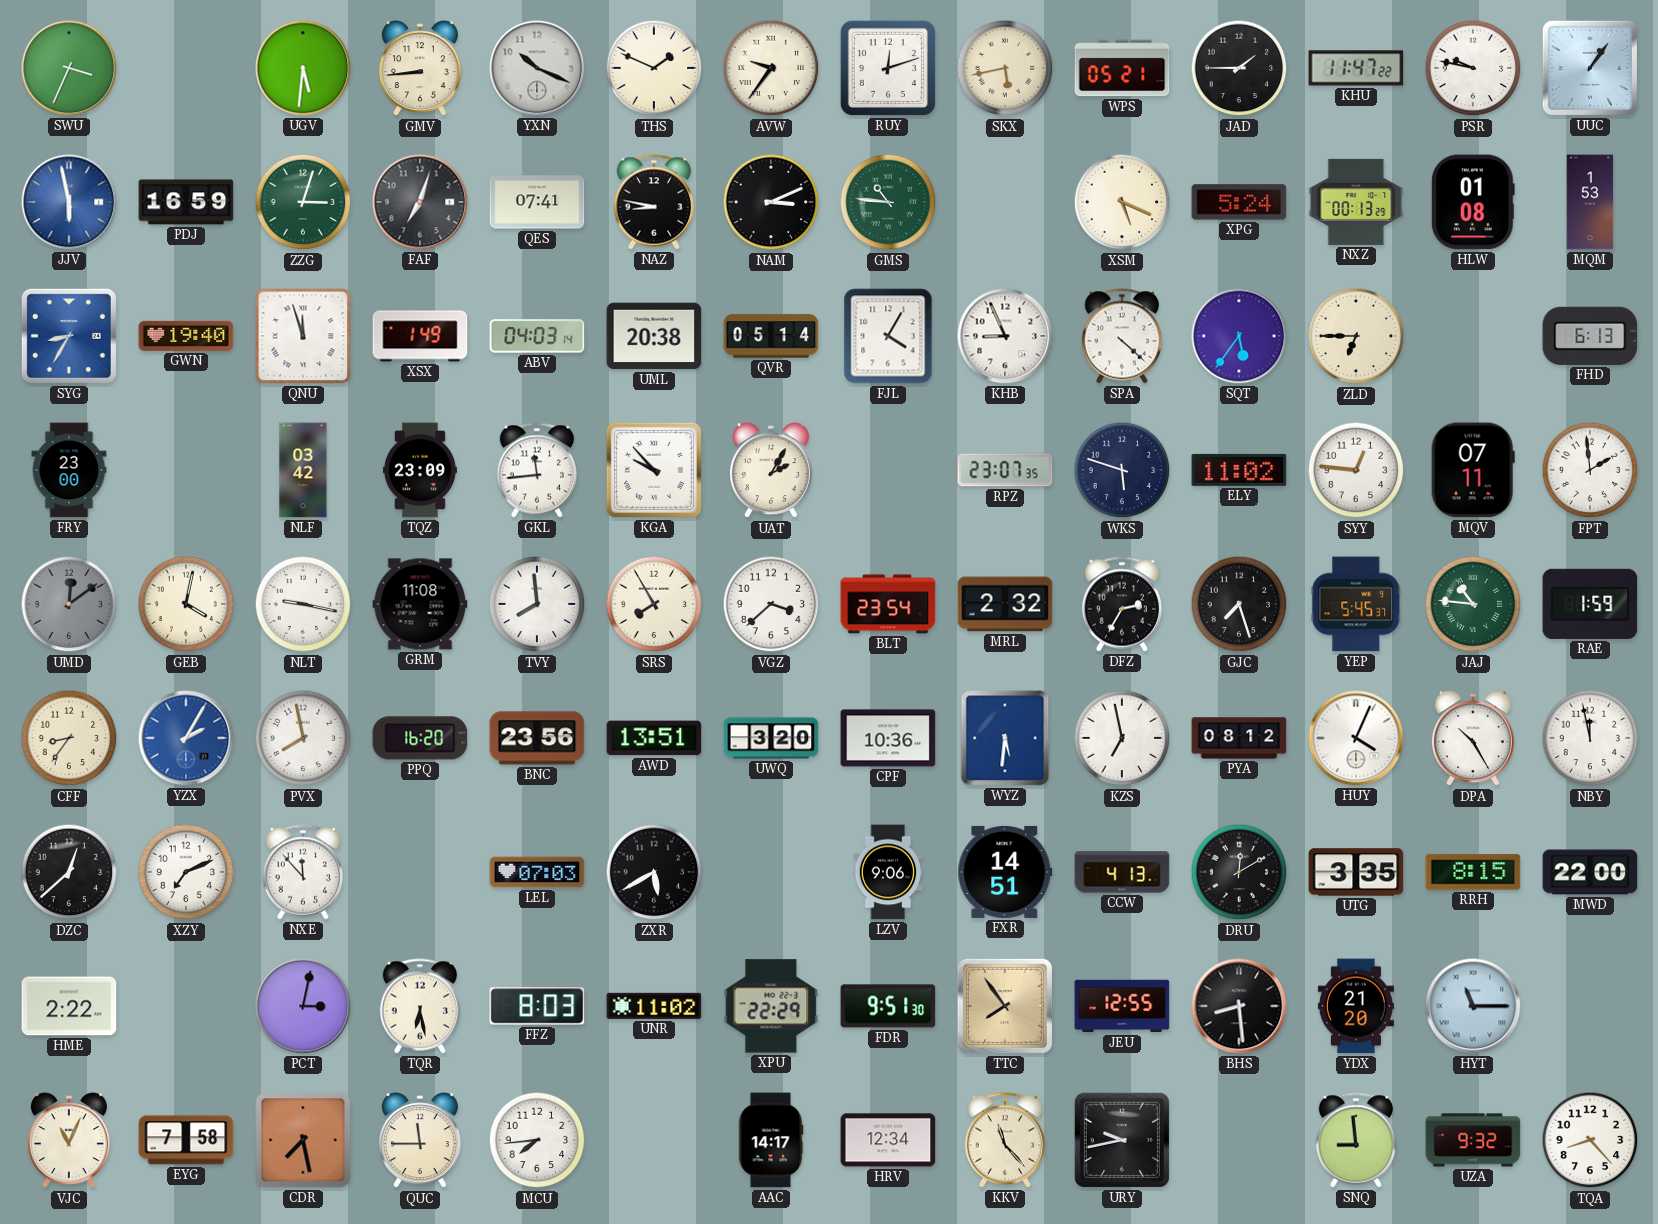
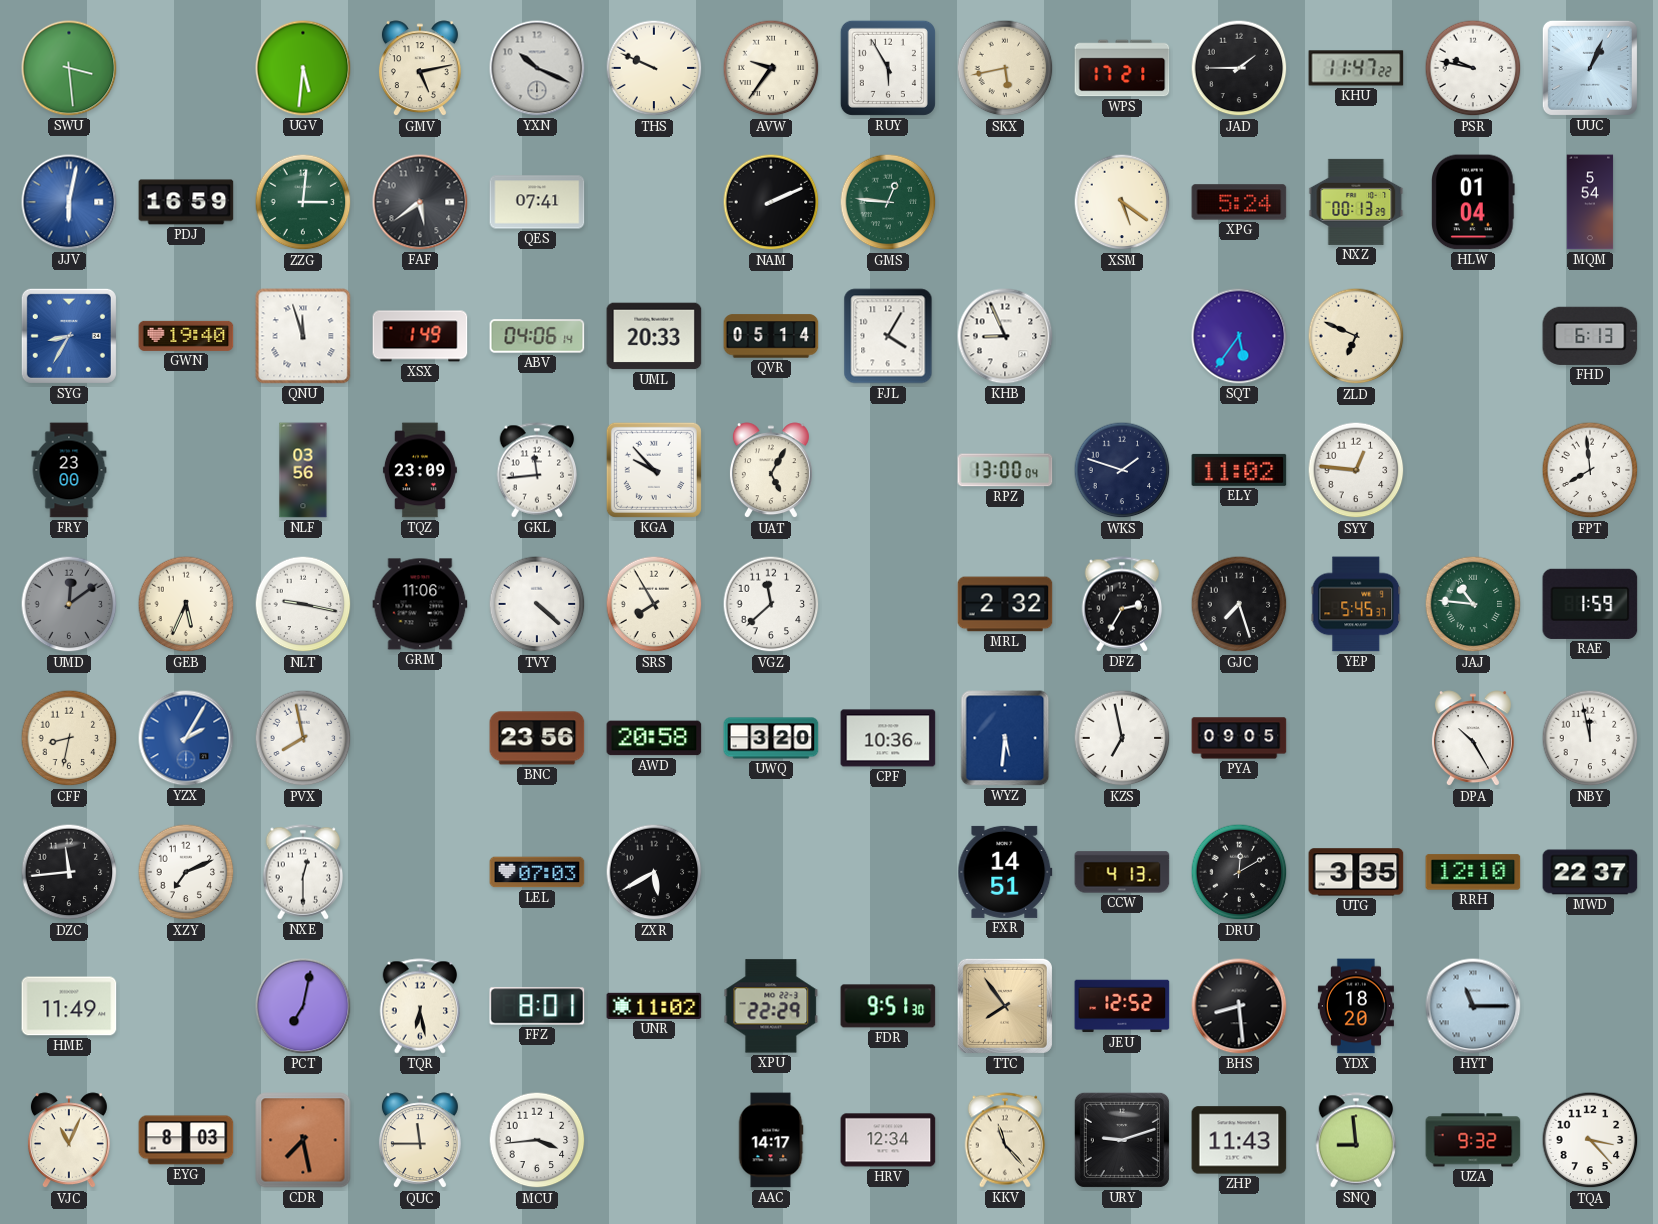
SWU: 3:34 -> 3:29 (69, 68)
GMV: 8:44 -> 5:13 (420, 69)
THS: 1:49 -> 9:49 (654, 68)
RUY: 12:12 -> 5:55 (888, 68)
WPS: 05:21 -> 17:21 (1122, 68)
UUC: 1:06 -> 1:04 (1590, 68)
JJV: 5:58 -> 6:02 (69, 202)
ZZG: 3:03 -> 3:01 (303, 202)
FAF: 7:03 -> 5:39 (420, 202)
NAZ: 8:47 -> none (654, 202)
NAM: 3:11 -> 2:11 (771, 202)
GMS: 10:46 -> 12:46 (888, 202)
XSM: 5:19 -> 5:21 (1122, 202)
HLW: 01:08 -> 01:04 (1474, 202)
MQM: 1:53 -> 5:54 (1590, 202)
ABV: 04:03 -> 04:06 (537, 336)
UML: 20:38 -> 20:33 (654, 336)
SPA: 4:22 -> none (1122, 336)
ZLD: 6:45 -> 6:49 (1356, 336)
NLF: 03:42 -> 03:56 (303, 470)
UAT: 2:05 -> 5:05 (771, 471)
RPZ: 23:07 -> 13:00 (1005, 470)
WKS: 5:48 -> 1:48 (1122, 470)
MQV: 07:11 -> none (1473, 470)
FPT: 1:59 -> 7:59 (1590, 470)
GEB: 4:02 -> 5:34 (186, 604)
GRM: 11:08 -> 11:06 (420, 604)
TVY: 7:59 -> 4:22 (537, 604)
VGZ: 3:38 -> 11:38 (771, 604)
BLT: 23:54 -> none (888, 604)
CFF: 8:36 -> 8:32 (69, 738)
PPQ: 16:20 -> none (420, 738)
AWD: 13:51 -> 20:58 (654, 738)
PYA: 08:12 -> 09:05 (1239, 738)
HUY: 4:04 -> none (1356, 738)
DZC: 12:38 -> 11:44 (69, 872)
NXE: 11:53 -> 12:30 (303, 872)
LZV: 9:06 -> none (888, 872)
RRH: 8:15 -> 12:10 (1473, 872)
MWD: 22:00 -> 22:37 (1590, 872)
HME: 2:22 -> 11:49 (69, 1006)
PCT: 3:02 -> 7:02 (303, 1006)
FFZ: 8:03 -> 8:01 (537, 1006)
JEU: 12:55 -> 12:52 (1122, 1006)
YDX: 21:20 -> 18:20 (1356, 1006)
EYG: 7:58 -> 8:03 (186, 1140)
MCU: 7:44 -> 3:44 (537, 1140)
URY: 9:43 -> 9:12 (1122, 1140)
ZHP: none -> 11:43 (1239, 1140)
TQA: 8:23 -> 3:23 (1590, 1140)
